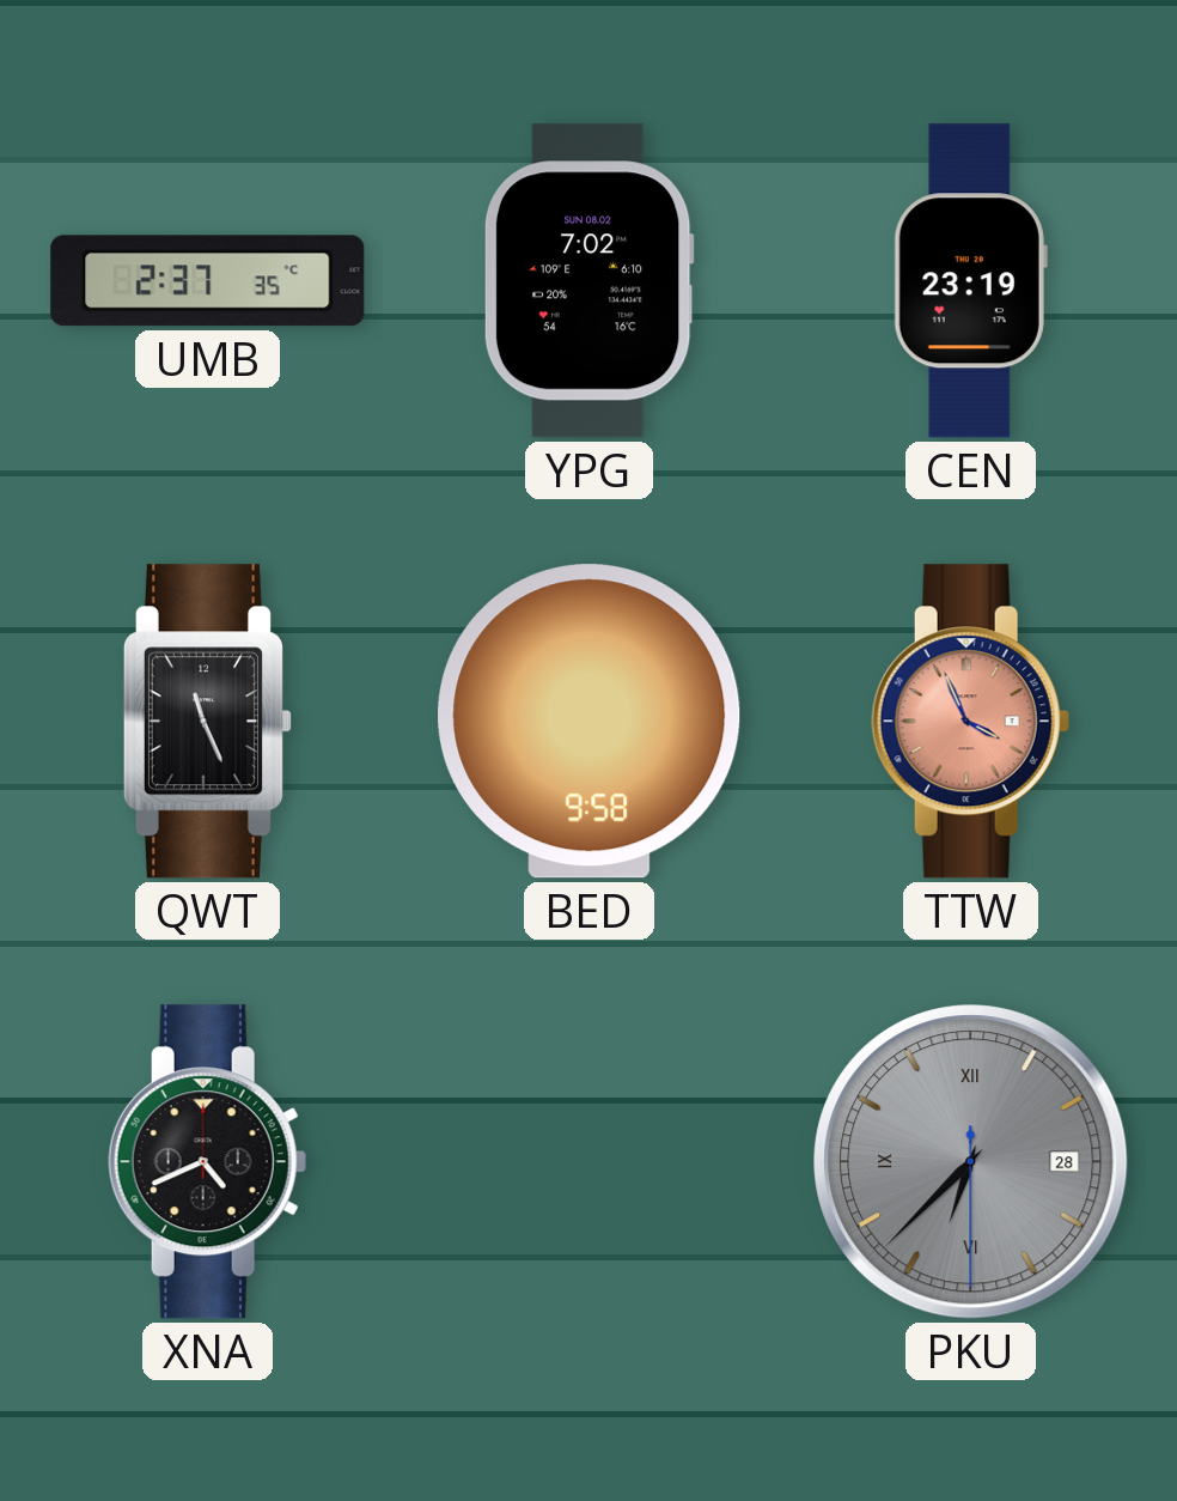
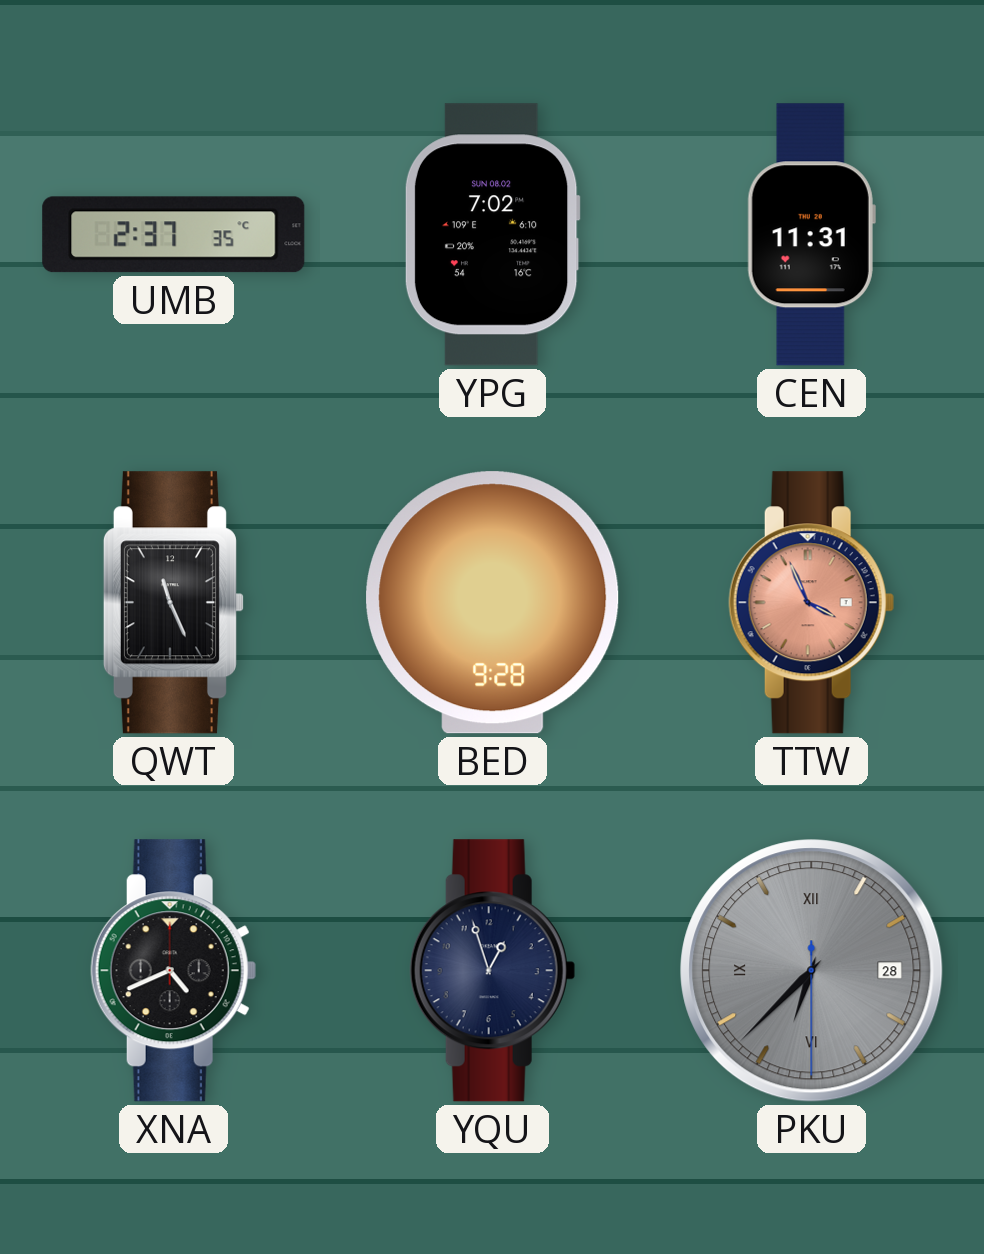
CEN: 23:19 -> 11:31 (811, 235)
BED: 9:58 -> 9:28 (493, 603)
YQU: none -> 12:57 (492, 971)
